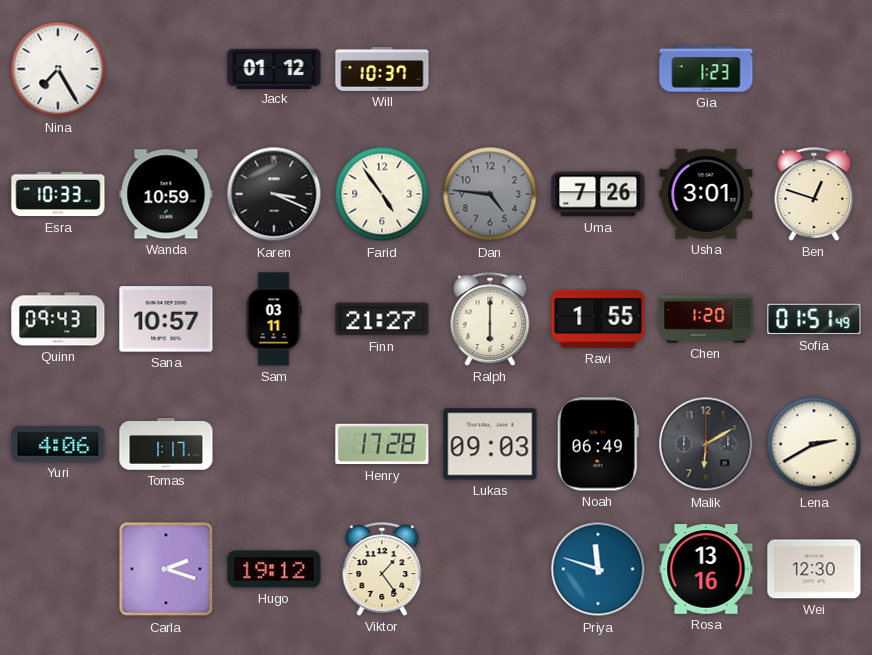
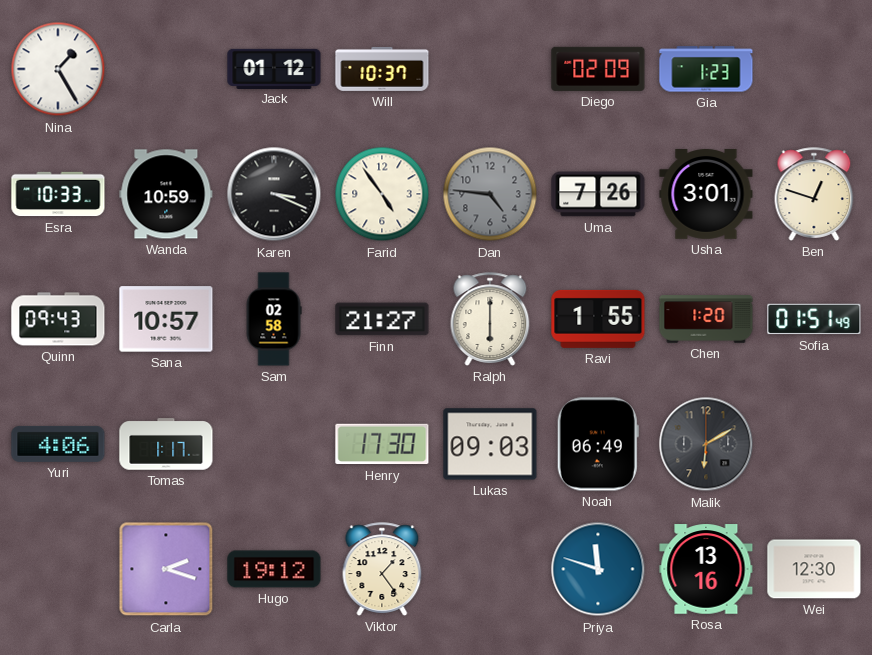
Nina: 7:25 -> 1:25 (58, 69)
Diego: none -> 02:09 (598, 69)
Sam: 03:11 -> 02:58 (274, 319)
Henry: 17:28 -> 17:30 (382, 444)
Lena: 2:40 -> none (814, 444)
